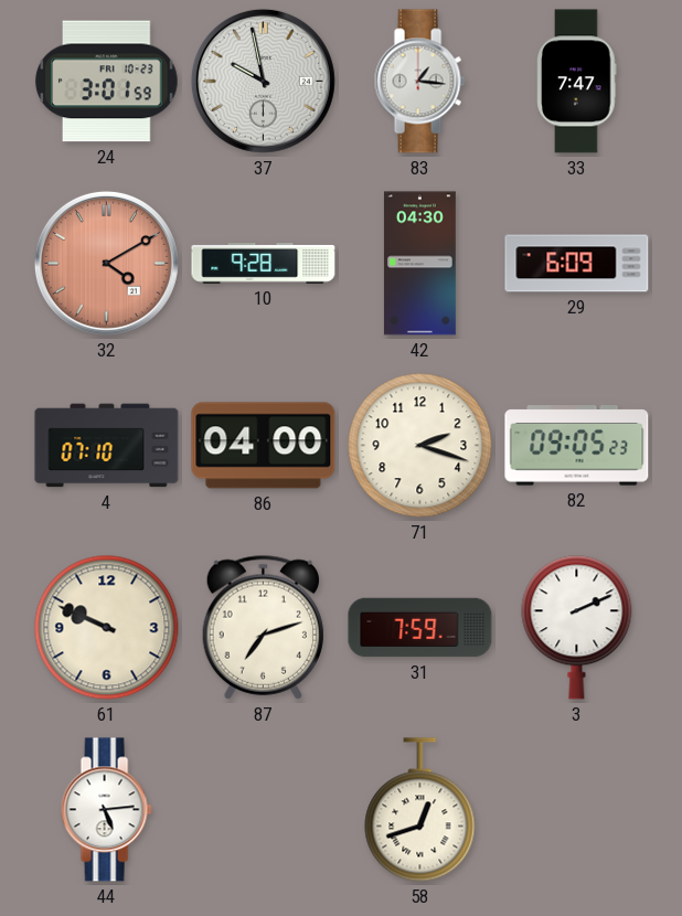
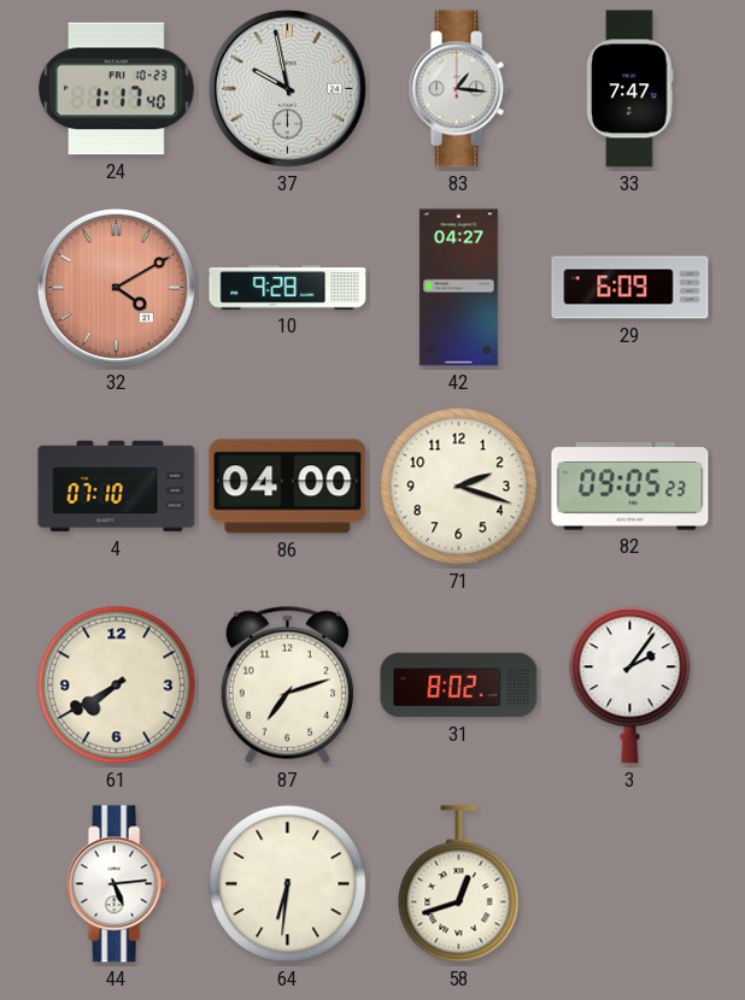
24: 3:01 -> 1:17 (117, 89)
42: 04:30 -> 04:27 (458, 288)
61: 9:49 -> 7:40 (117, 686)
31: 7:59 -> 8:02 (459, 686)
3: 2:11 -> 2:06 (630, 686)
64: none -> 6:31 (288, 884)
